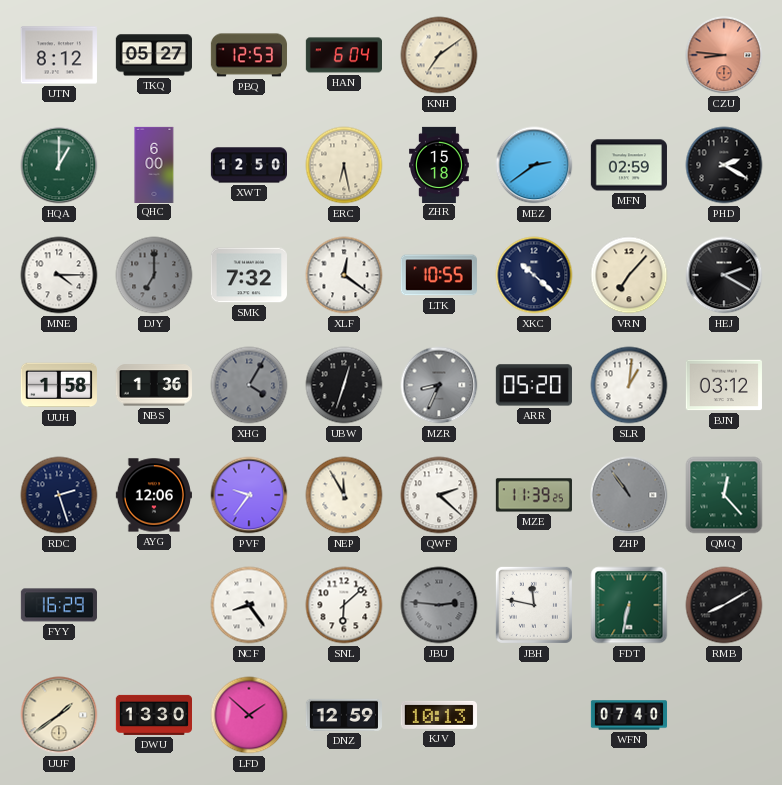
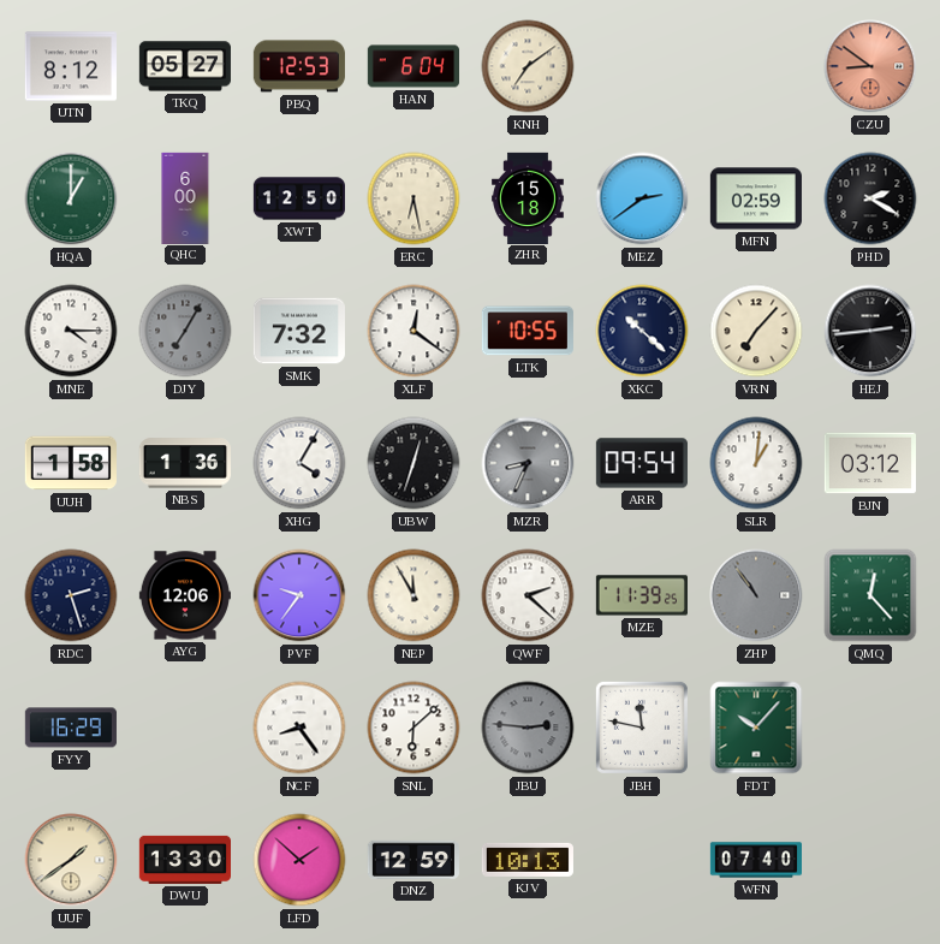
CZU: 8:46 -> 8:51 (870, 66)
DJY: 7:00 -> 7:05 (185, 331)
HEJ: 2:20 -> 2:44 (870, 331)
XHG dial: grey -> white (299, 463)
ARR: 05:20 -> 09:54 (642, 463)
FDT: 6:32 -> 10:07 (756, 728)
RMB: 8:10 -> none (724, 605)
